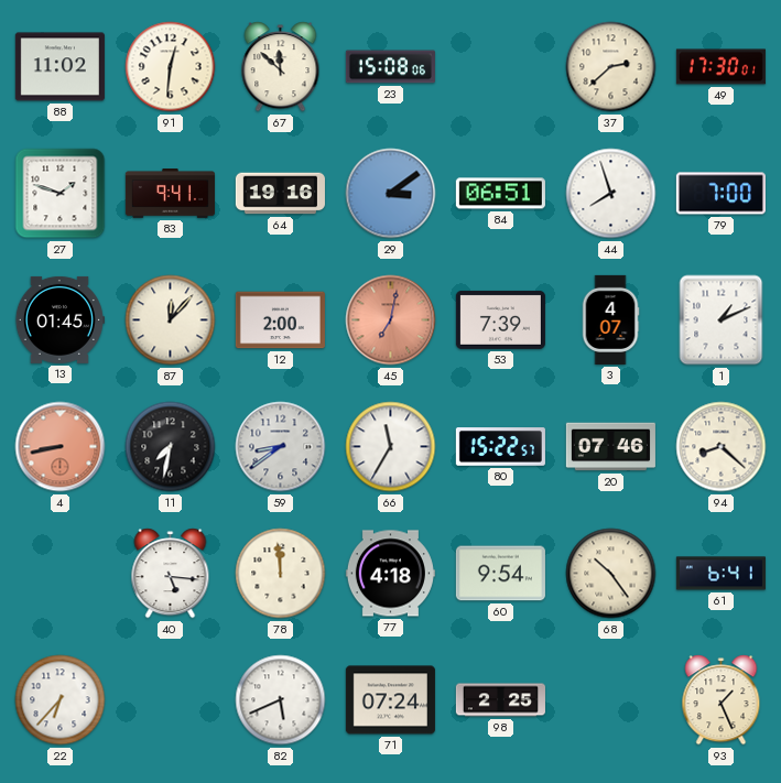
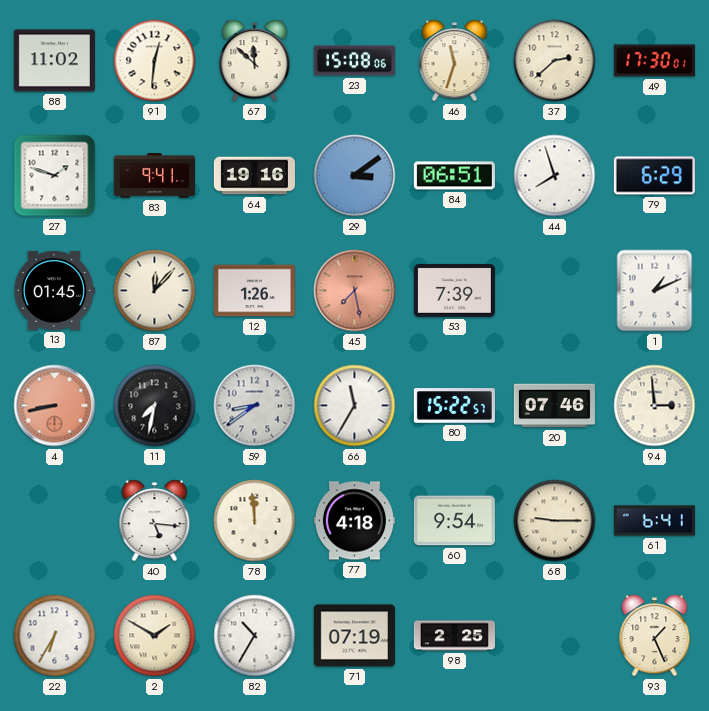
46: none -> 11:33 (455, 61)
79: 7:00 -> 6:29 (654, 176)
12: 2:00 -> 1:26 (254, 291)
45: 7:02 -> 7:28 (355, 291)
3: 4:07 -> none (610, 319)
94: 8:22 -> 2:59 (655, 406)
68: 10:24 -> 9:15 (555, 521)
22: 6:37 -> 6:35 (55, 636)
2: none -> 1:50 (155, 636)
82: 5:41 -> 10:35 (255, 636)
71: 07:24 -> 07:19 (354, 636)
